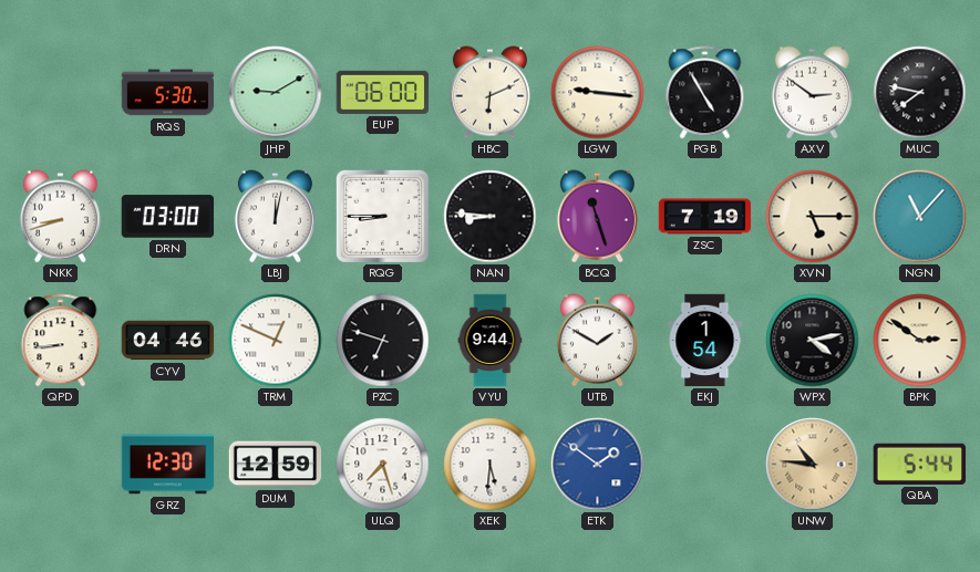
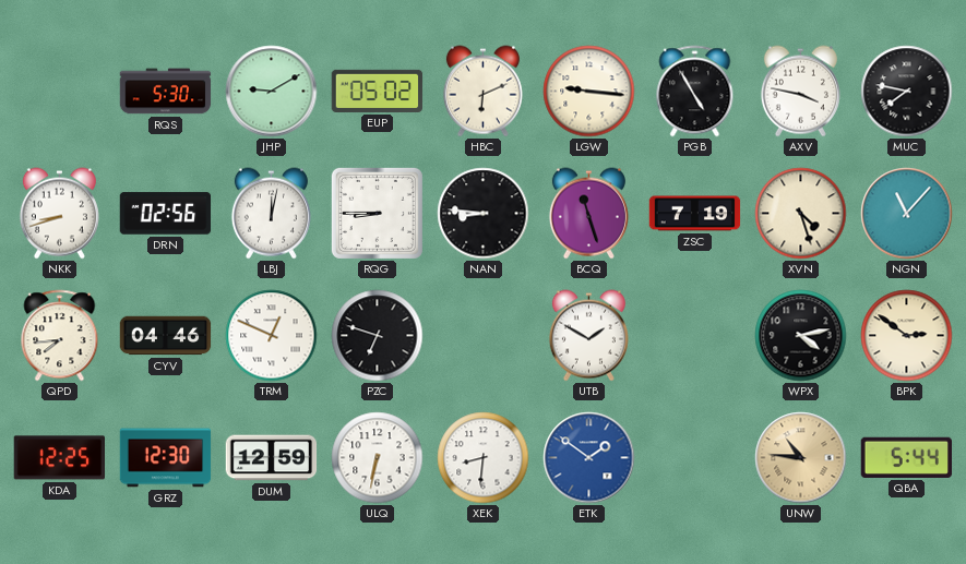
EUP: 06:00 -> 05:02 (378, 91)
AXV: 2:51 -> 3:47 (800, 92)
DRN: 03:00 -> 02:56 (166, 214)
XVN: 5:15 -> 4:27 (801, 214)
QPD: 8:44 -> 7:44 (60, 336)
VYU: 9:44 -> none (491, 341)
EKJ: 1:54 -> none (705, 341)
KDA: none -> 12:25 (59, 458)
ULQ: 7:27 -> 6:32 (378, 458)
XEK: 5:31 -> 8:31 (484, 458)
